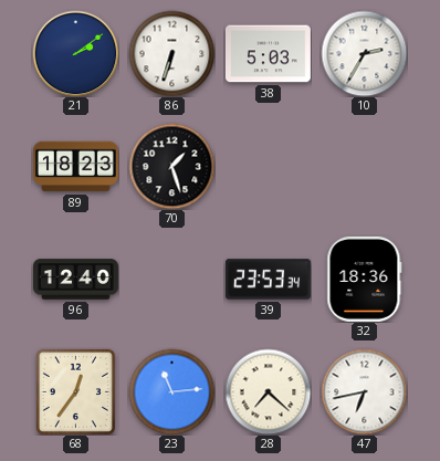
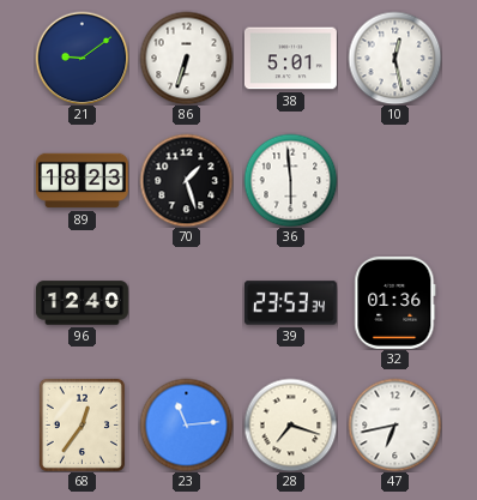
21: 2:09 -> 9:09 (81, 58)
38: 5:03 -> 5:01 (290, 59)
10: 2:35 -> 12:28 (394, 58)
36: none -> 5:59 (290, 180)
32: 18:36 -> 01:36 (396, 302)
28: 7:22 -> 7:18 (290, 424)
